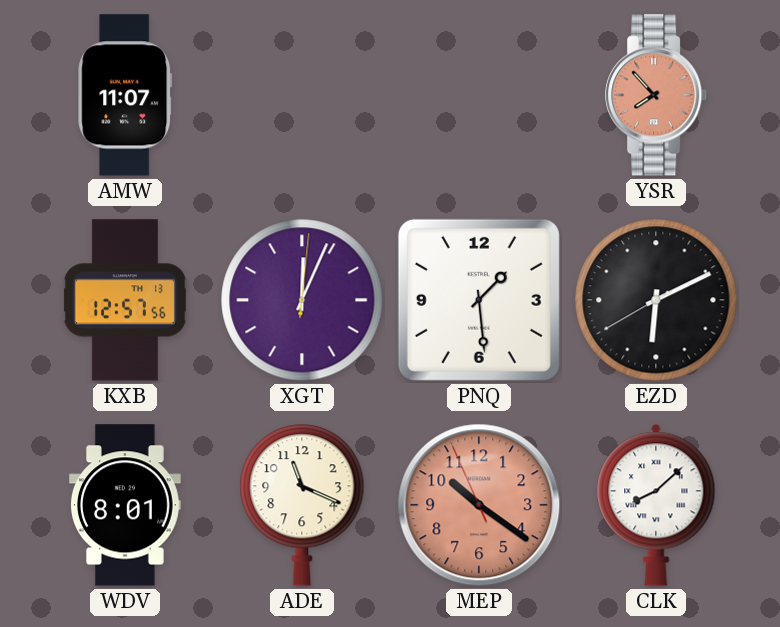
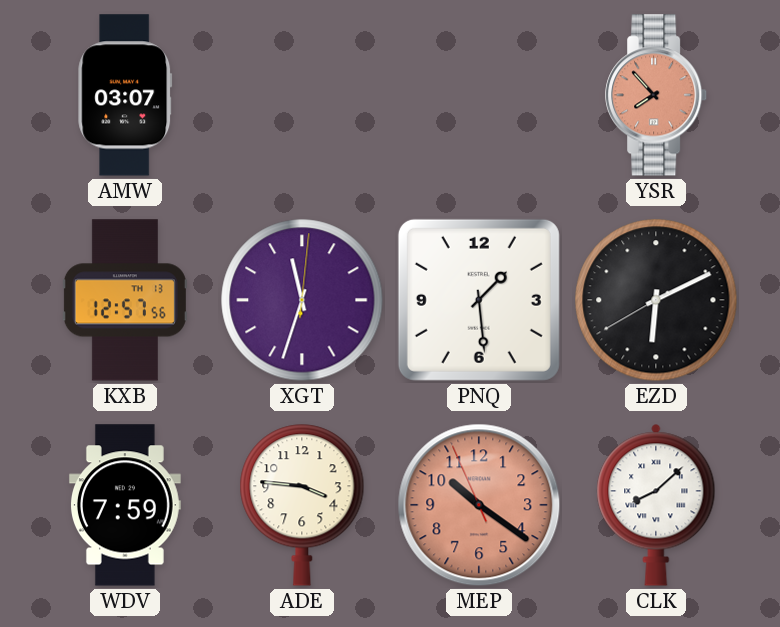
AMW: 11:07 -> 03:07 (125, 95)
XGT: 12:04 -> 11:33 (302, 300)
WDV: 8:01 -> 7:59 (125, 505)
ADE: 11:19 -> 3:46 (302, 505)
